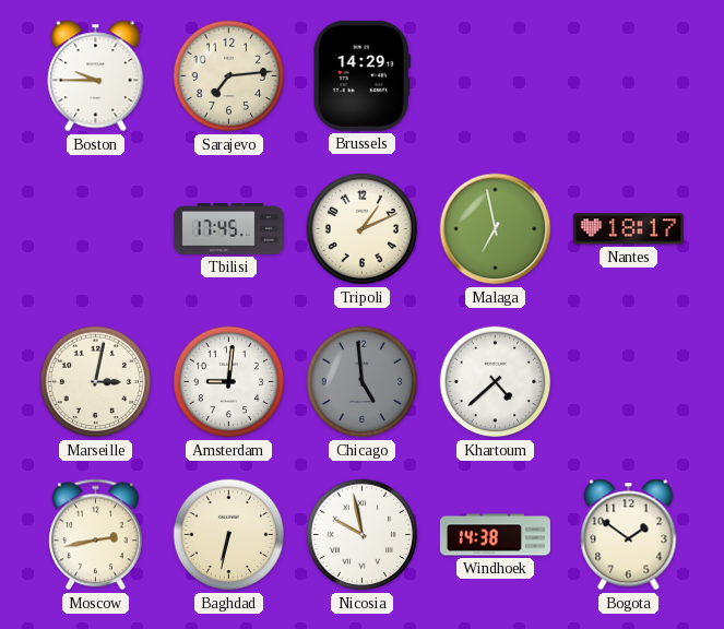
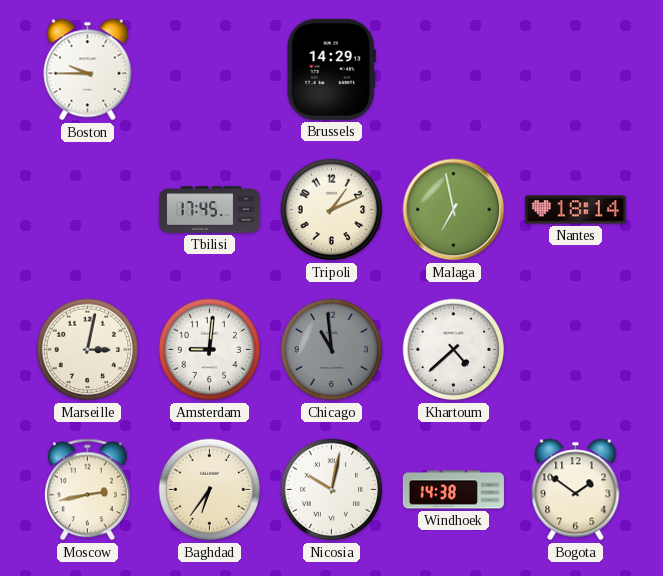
Sarajevo: 7:14 -> none (229, 76)
Nantes: 18:17 -> 18:14 (575, 210)
Chicago: 4:59 -> 10:59 (332, 350)
Baghdad: 6:32 -> 6:36 (210, 490)
Nicosia: 9:58 -> 10:02 (332, 490)
